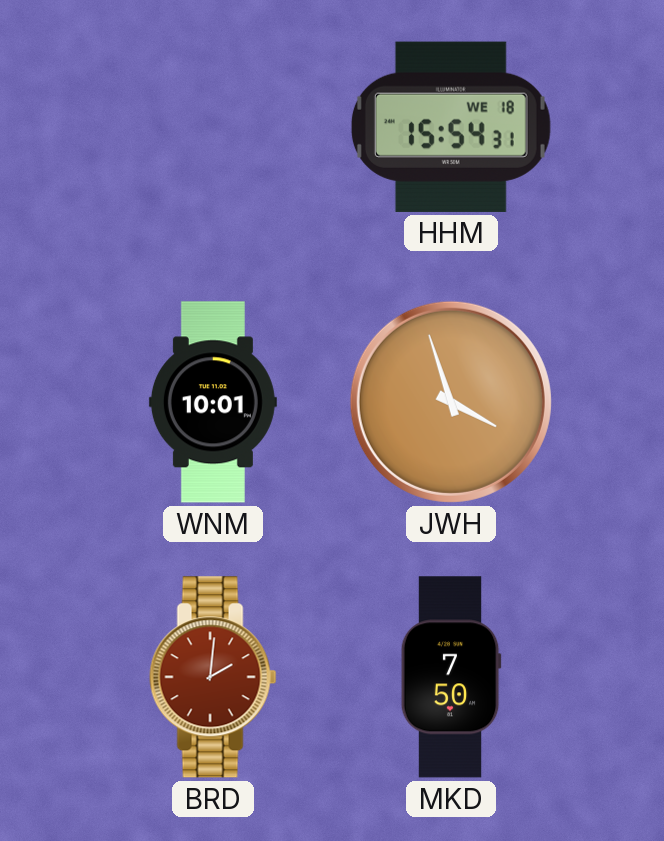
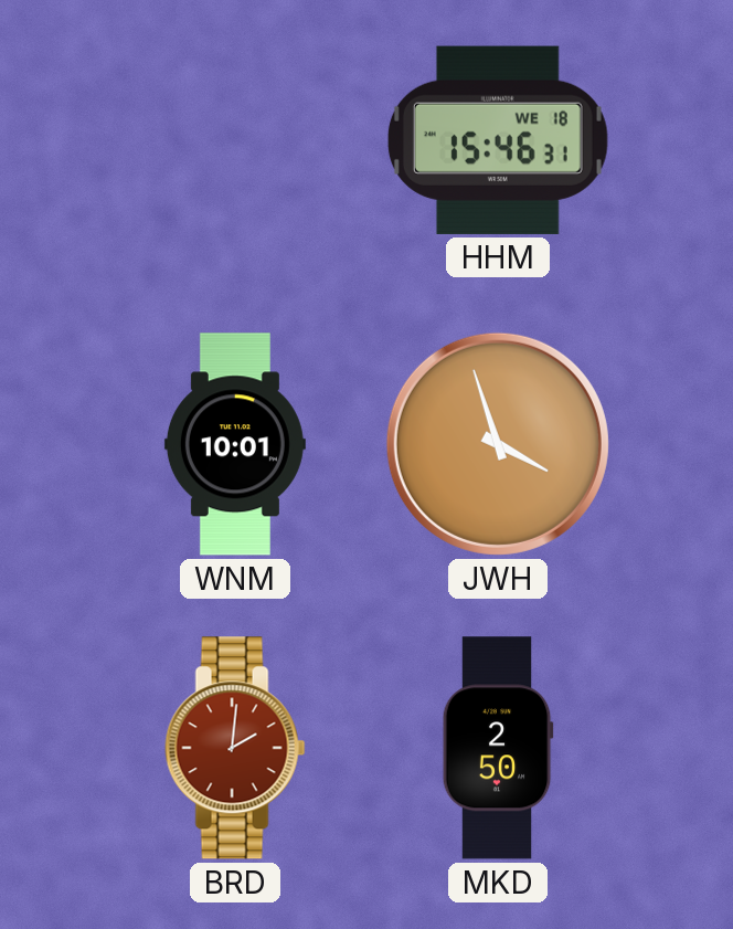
HHM: 15:54 -> 15:46 (498, 140)
MKD: 7:50 -> 2:50 (498, 748)
